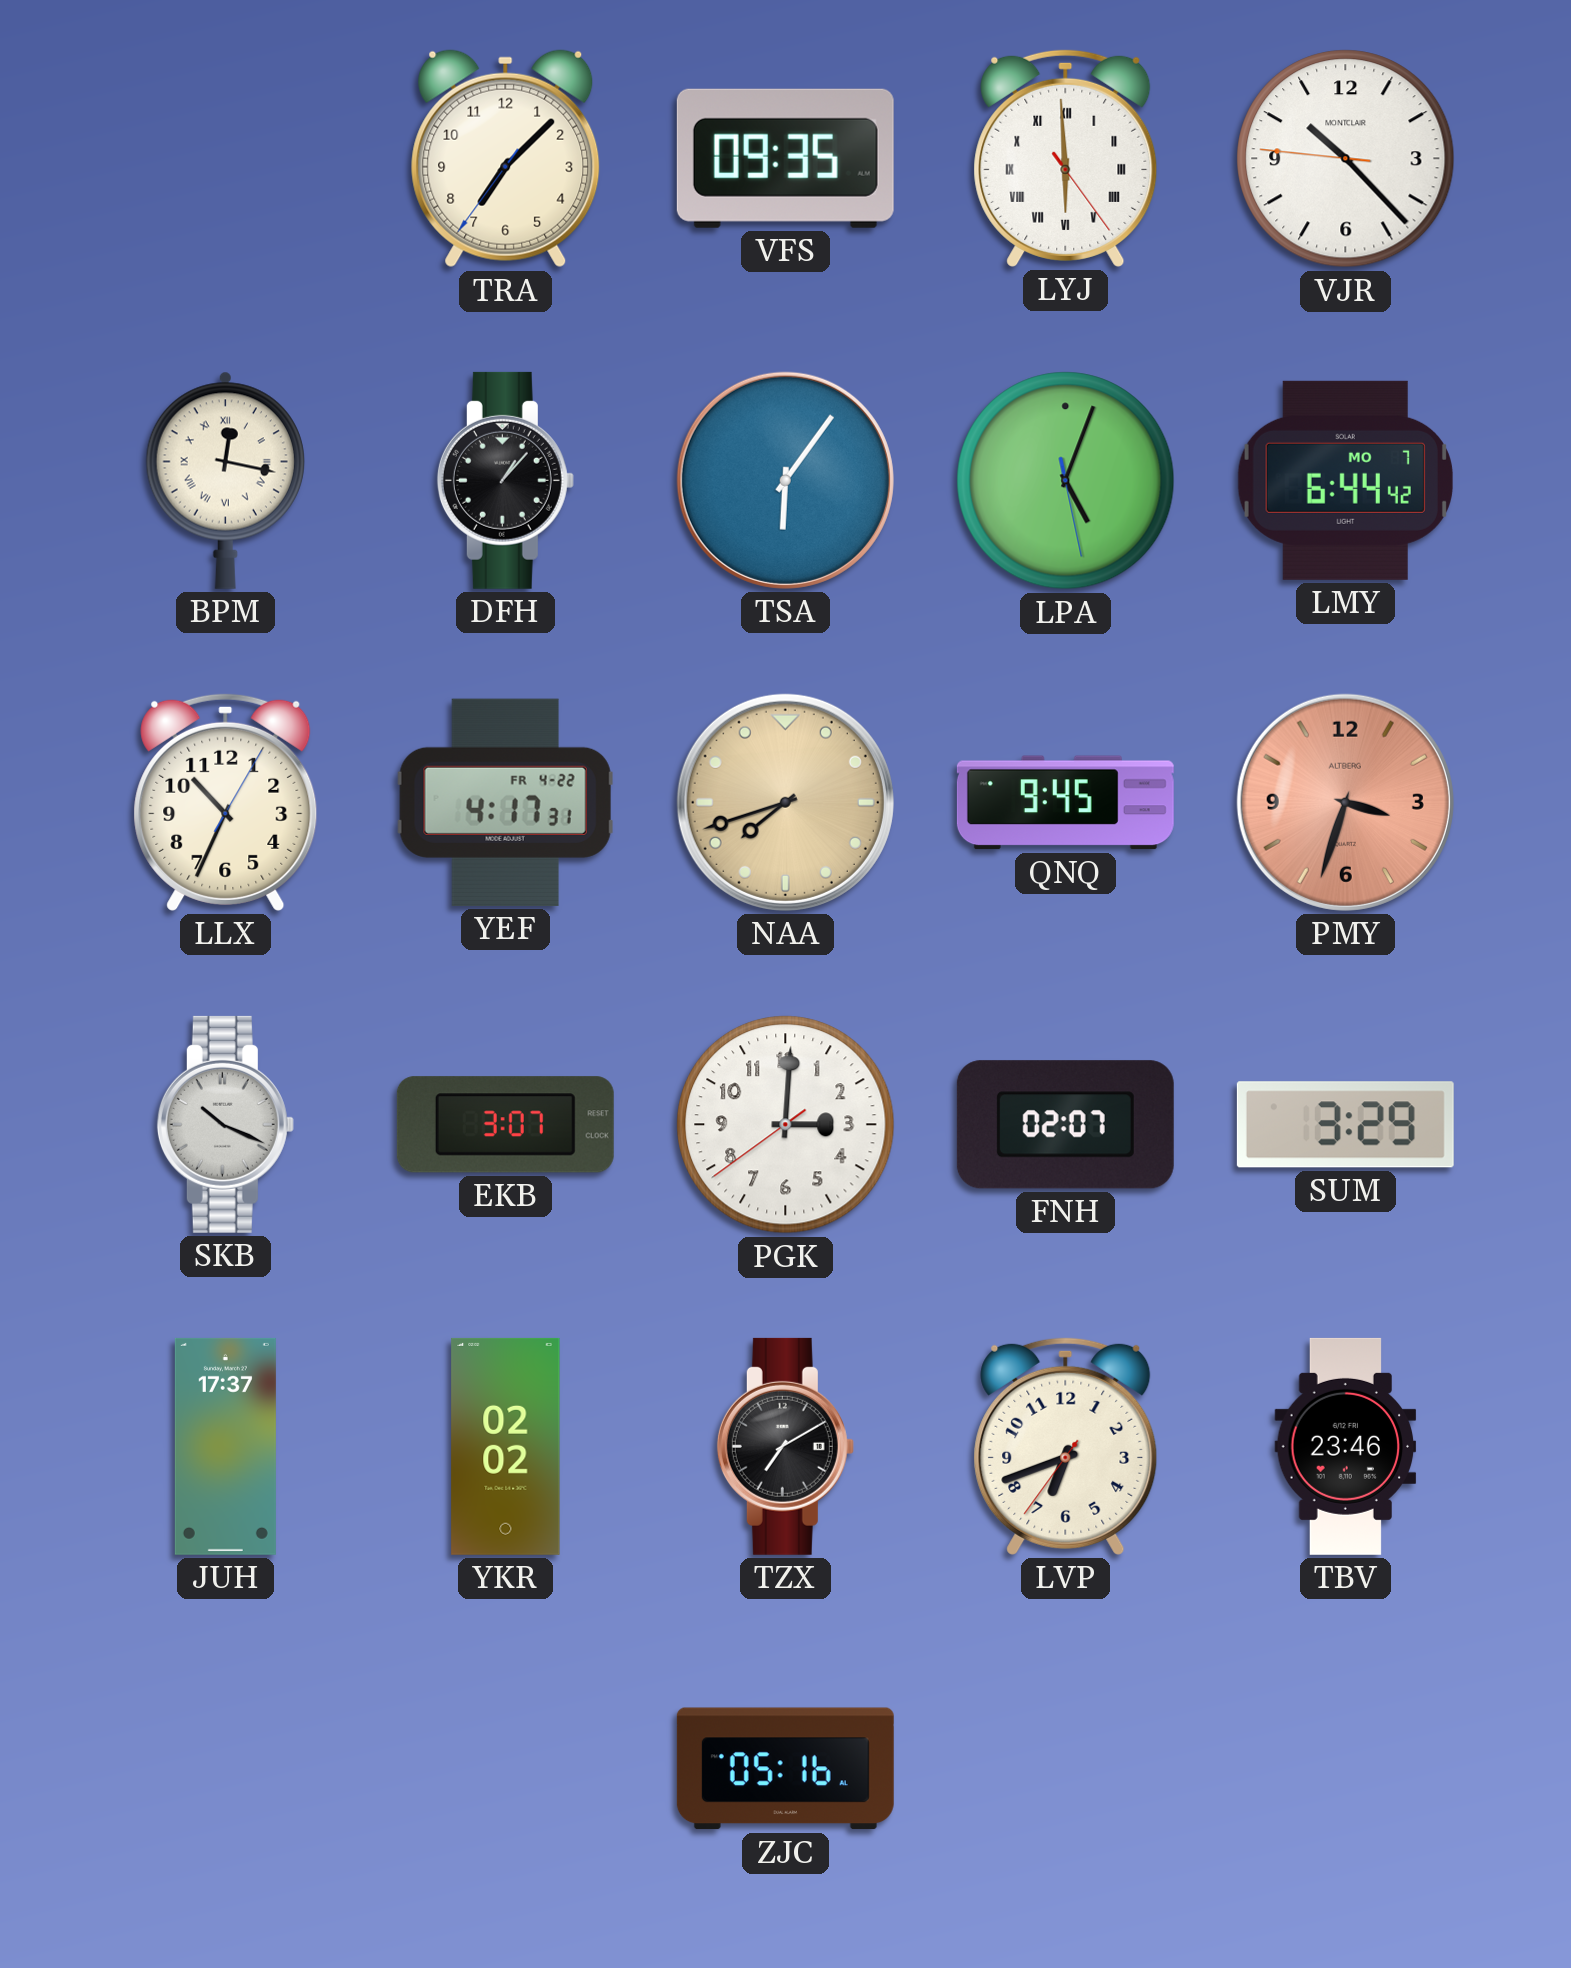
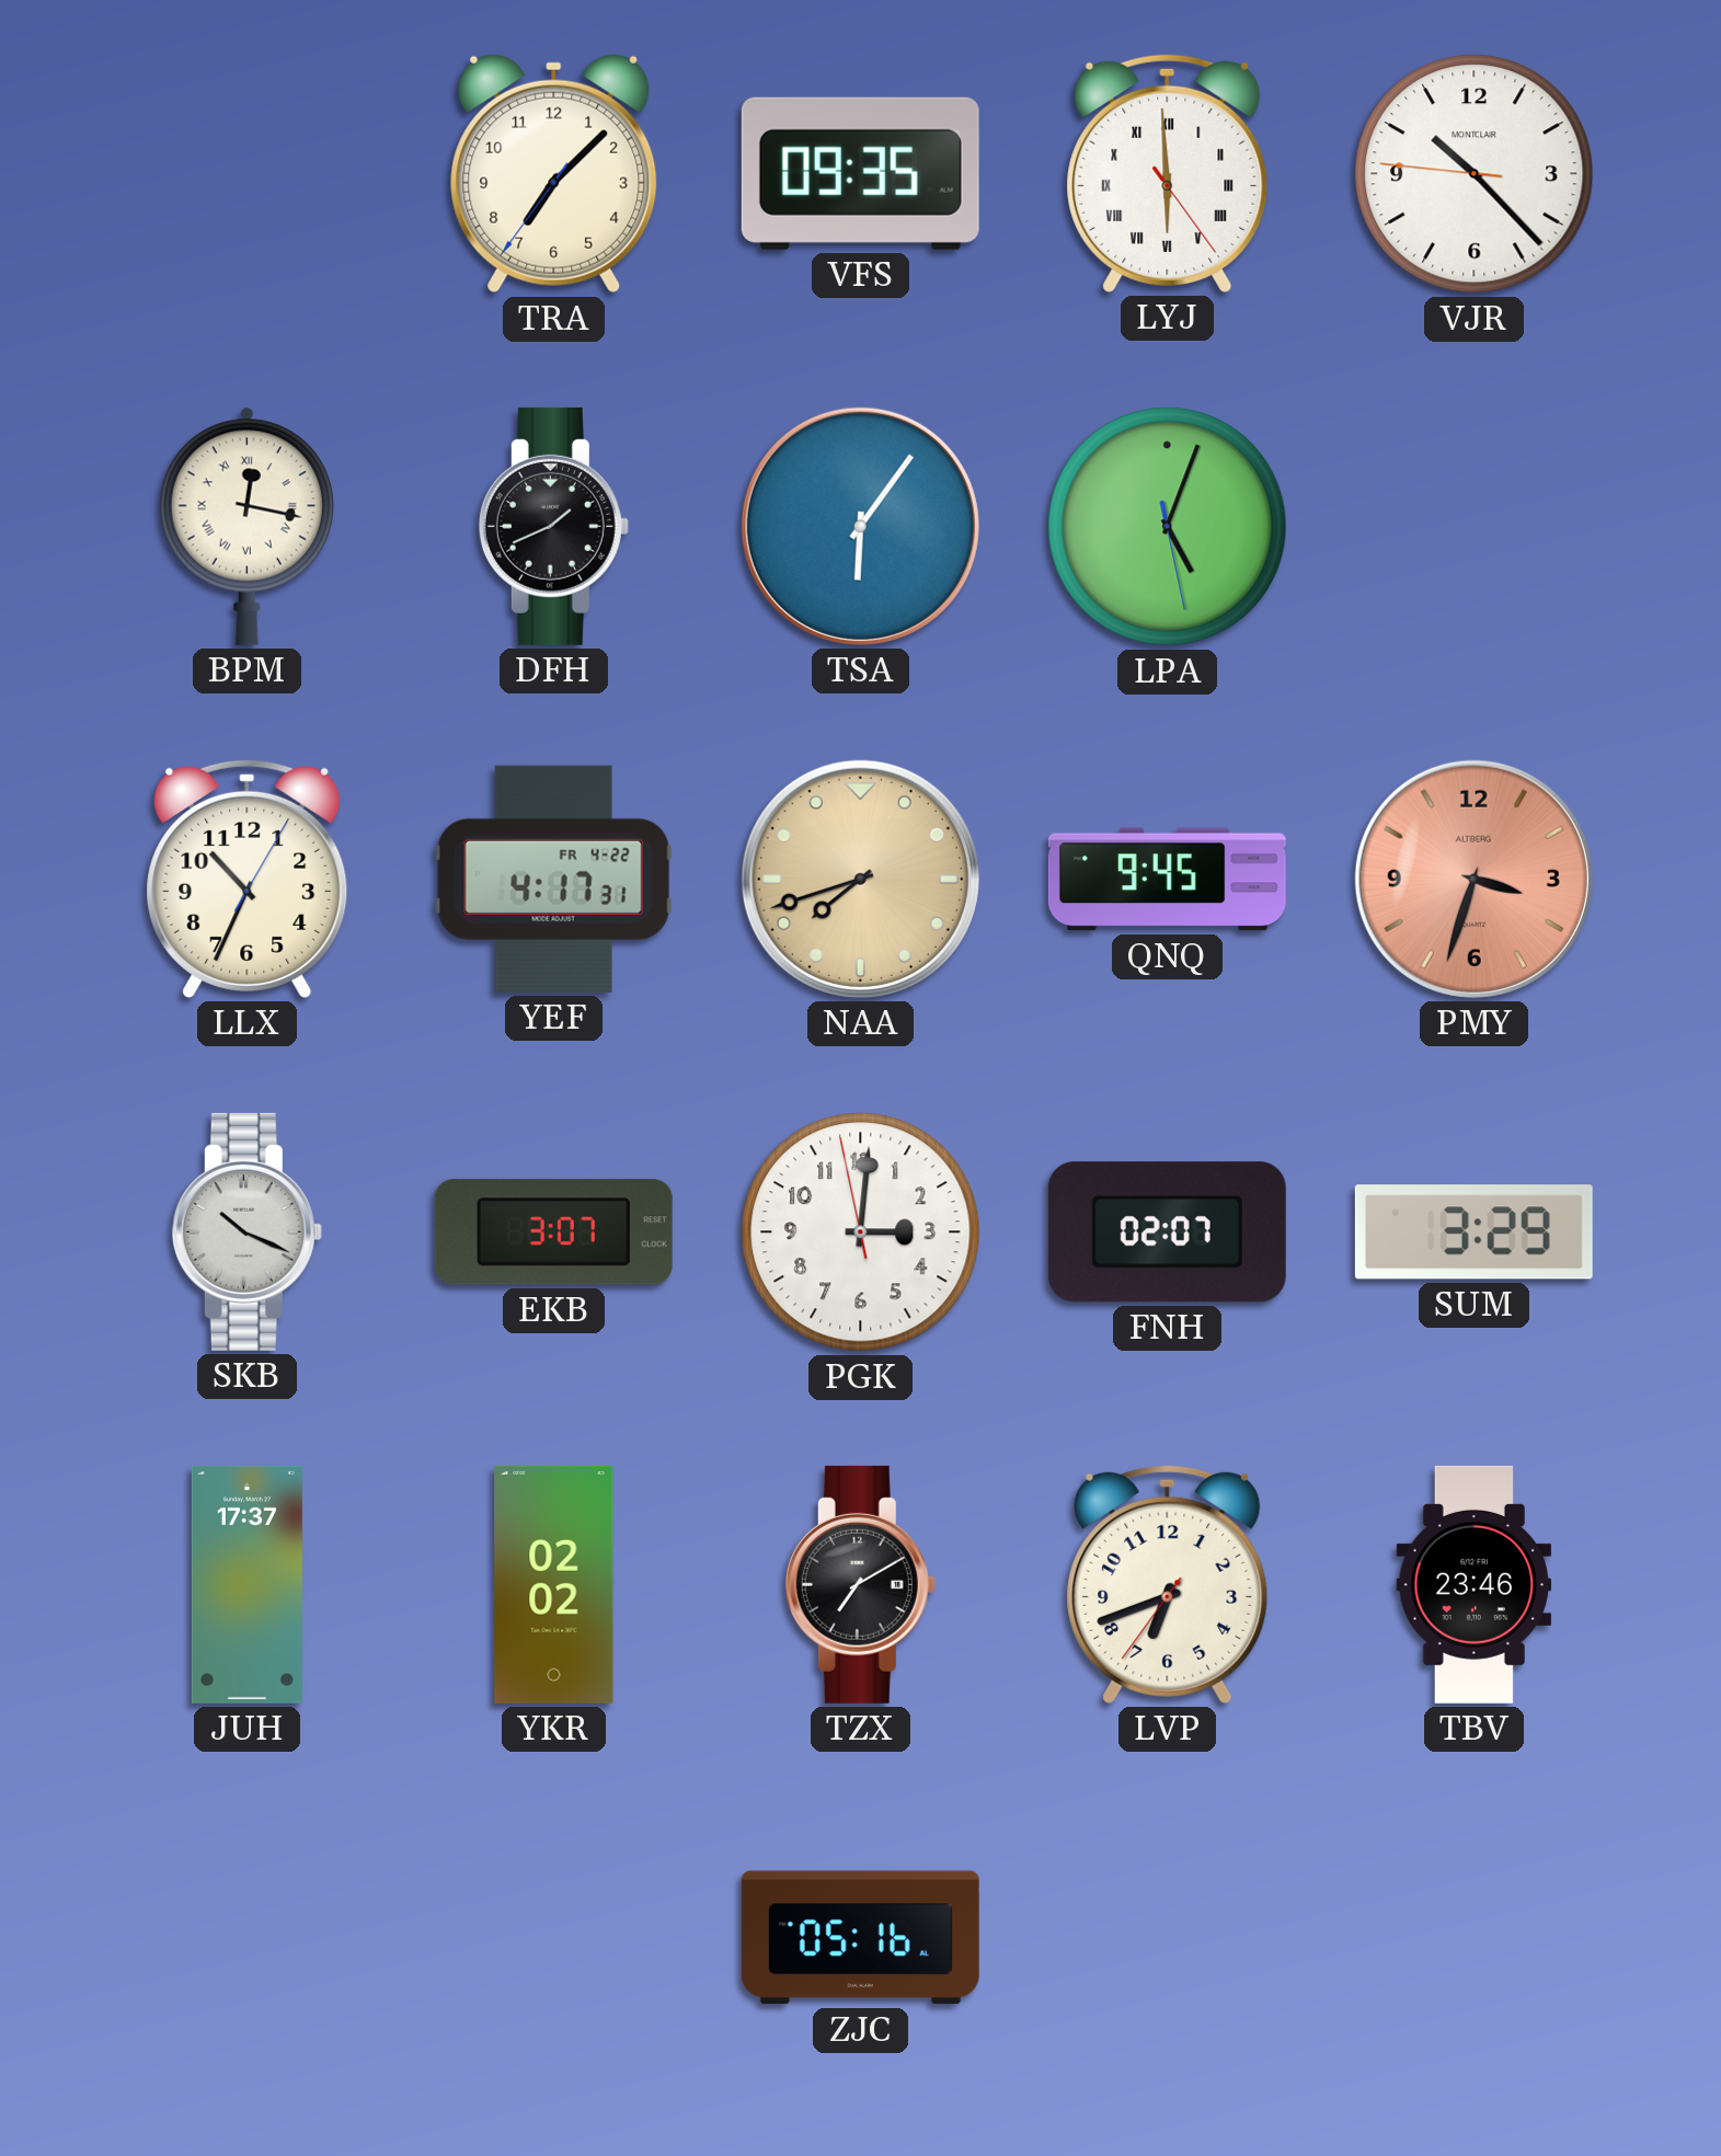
DFH: 1:07 -> 1:41 (553, 526)
LMY: 6:44 -> none (1345, 480)
PGK: 3:00:39 -> 3:00:58 (861, 1232)
